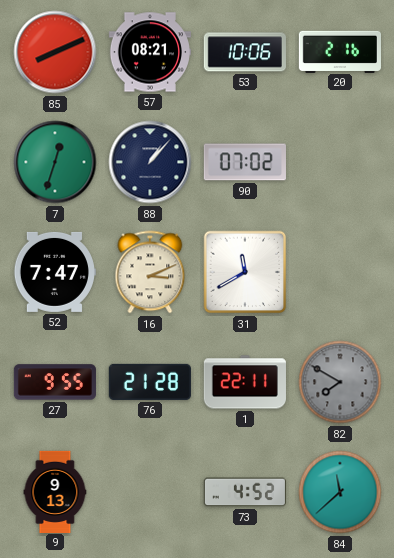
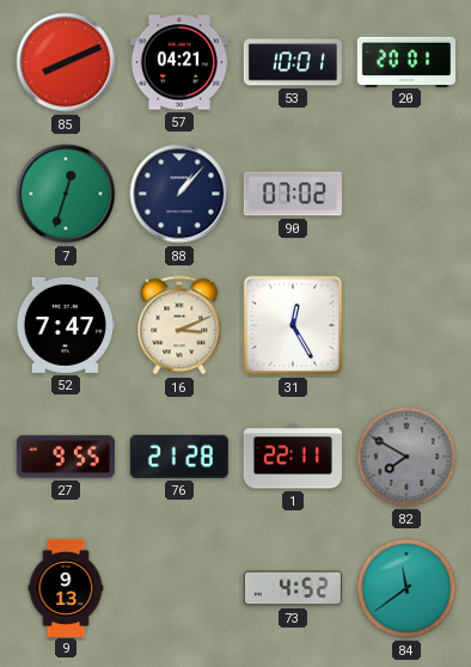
57: 08:21 -> 04:21 (179, 62)
53: 10:06 -> 10:01 (293, 62)
20: 2:16 -> 20:01 (406, 61)
31: 11:40 -> 12:25 (293, 325)
84: 11:38 -> 11:39 (406, 588)
